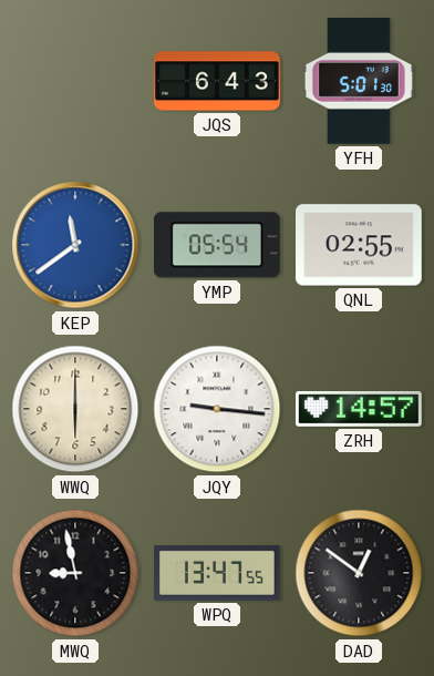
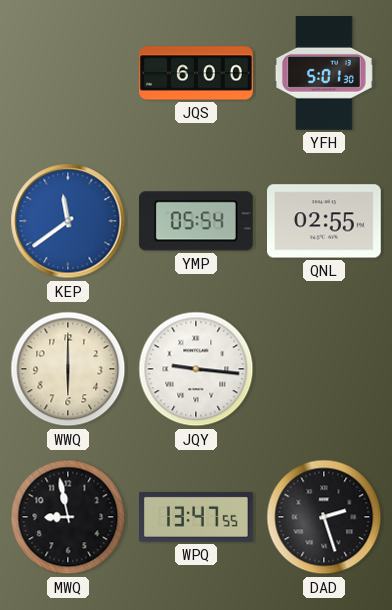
JQS: 6:43 -> 6:00 (196, 73)
ZRH: 14:57 -> none (360, 409)
DAD: 12:51 -> 2:27 (324, 517)
